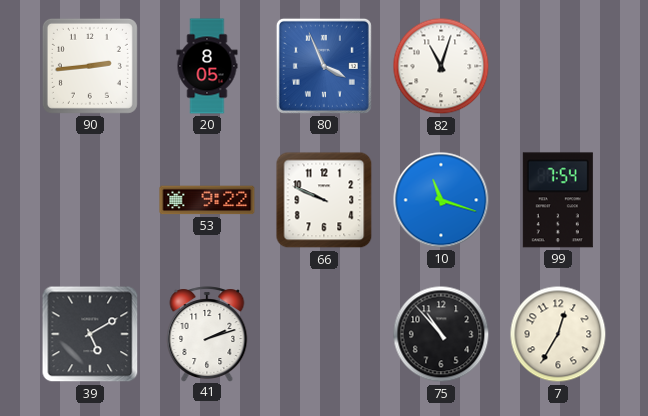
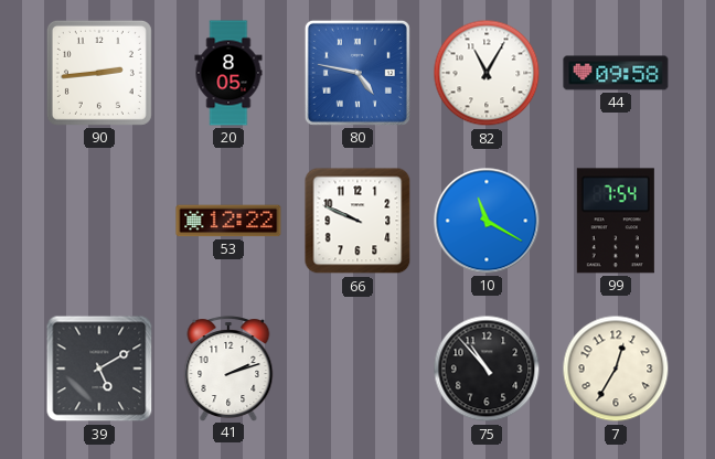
80: 3:56 -> 4:47 (357, 73)
82: 11:03 -> 11:05 (487, 73)
44: none -> 09:58 (616, 73)
53: 9:22 -> 12:22 (228, 221)
10: 11:18 -> 11:20 (487, 221)
